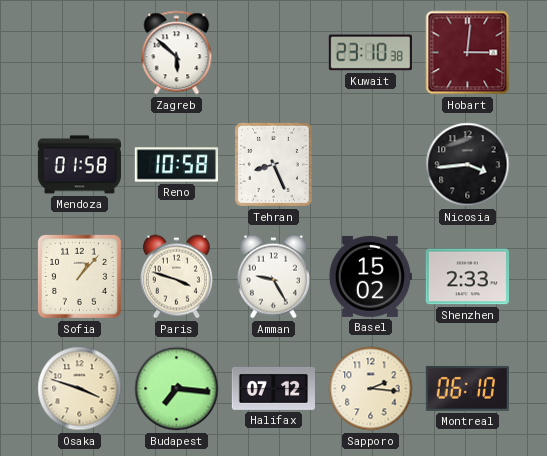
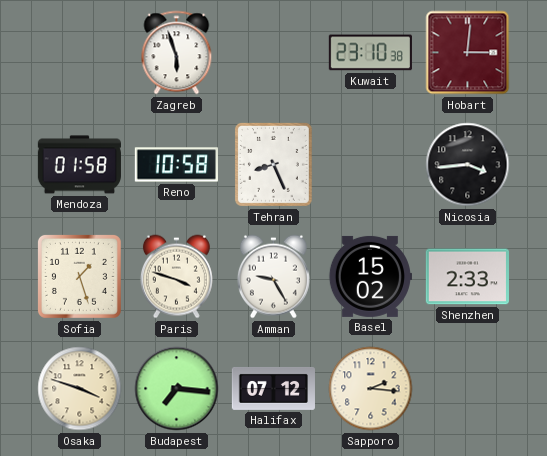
Zagreb: 5:52 -> 5:57 (177, 53)
Sofia: 1:07 -> 1:27 (79, 276)
Montreal: 06:10 -> none (467, 388)
